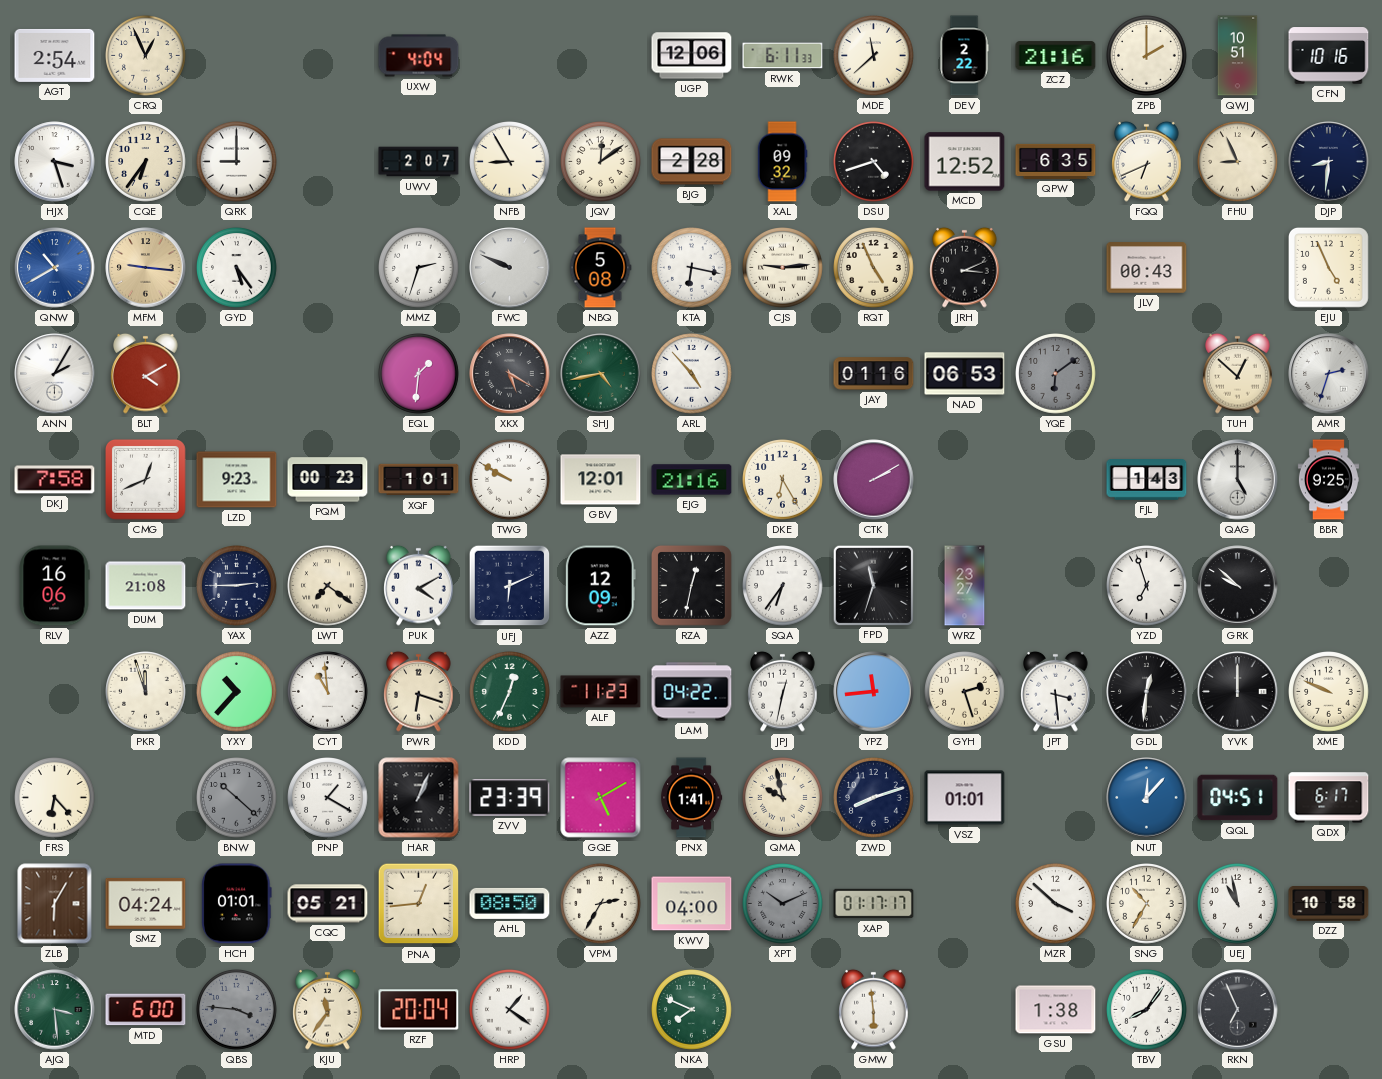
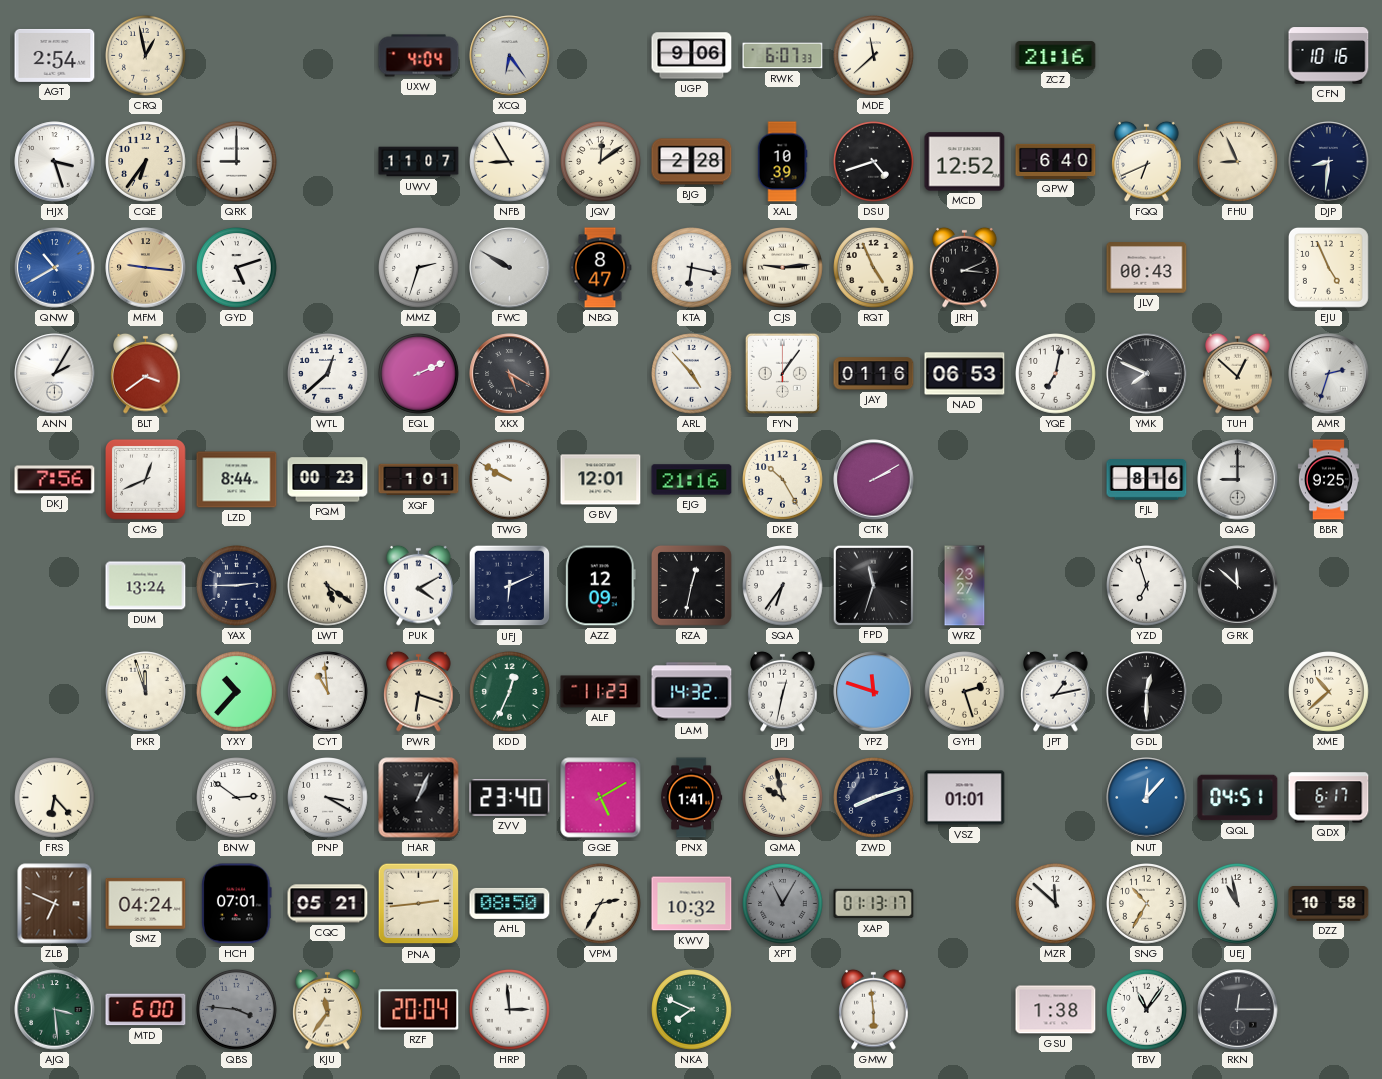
CRQ: 12:56 -> 12:58 (146, 56)
XCQ: none -> 6:24 (510, 56)
UGP: 12:06 -> 9:06 (692, 56)
RWK: 6:11 -> 6:07 (783, 56)
DEV: 2:22 -> none (964, 56)
ZPB: 2:00 -> none (1147, 56)
QWJ: 10:51 -> none (1238, 56)
UWV: 2:07 -> 11:07 (419, 162)
XAL: 09:32 -> 10:39 (782, 162)
QPW: 6:35 -> 6:40 (1056, 161)
GYD: 5:24 -> 5:12 (237, 268)
FWC: 9:49 -> 9:50 (510, 268)
NBQ: 5:08 -> 8:47 (600, 268)
BLT: 4:10 -> 3:39 (146, 373)
WTL: none -> 12:38 (328, 374)
EQL: 1:31 -> 2:11 (419, 374)
SHJ: 4:43 -> none (601, 374)
FYN: none -> 1:06 (782, 373)
YQE: 6:09 -> 7:02 (1056, 374)
YQE dial: grey -> white (1056, 374)
YMK: none -> 7:49 (1147, 374)
DKJ: 7:58 -> 7:56 (55, 480)
LZD: 9:23 -> 8:44 (237, 480)
DKE: 6:25 -> 10:25 (783, 480)
FJL: 1:43 -> 8:16 (1147, 480)
QAG: 5:00 -> 9:00 (1238, 480)
RLV: 16:06 -> none (54, 586)
DUM: 21:08 -> 13:24 (146, 586)
LWT: 7:21 -> 5:21 (328, 586)
GRK: 9:52 -> 11:52 (1238, 586)
LAM: 04:22 -> 14:32 (692, 692)
YPZ: 11:44 -> 11:48 (874, 692)
JPT: 3:29 -> 1:13 (1056, 691)
GDL: 12:31 -> 12:30 (1147, 692)
YVK: 12:00 -> none (1238, 692)
XME: 9:49 -> 10:38 (1329, 692)
BNW: 10:22 -> 2:51 (237, 798)
BNW dial: grey -> white (237, 798)
PNP: 1:20 -> 3:20 (328, 798)
ZVV: 23:39 -> 23:40 (510, 798)
ZLB: 6:05 -> 6:49 (55, 904)
HCH: 01:01 -> 07:01 (237, 904)
PNA: 12:44 -> 2:44 (419, 904)
KWV: 04:00 -> 10:32 (692, 904)
XPT: 10:11 -> 11:05 (783, 904)
XAP: 01:17 -> 01:13 (874, 904)
MZR: 3:52 -> 11:52 (1056, 904)
HRP: 1:21 -> 2:59 (510, 1010)
TBV: 8:06 -> 11:06 (1147, 1010)
RKN: 6:56 -> 12:15 (1238, 1010)
